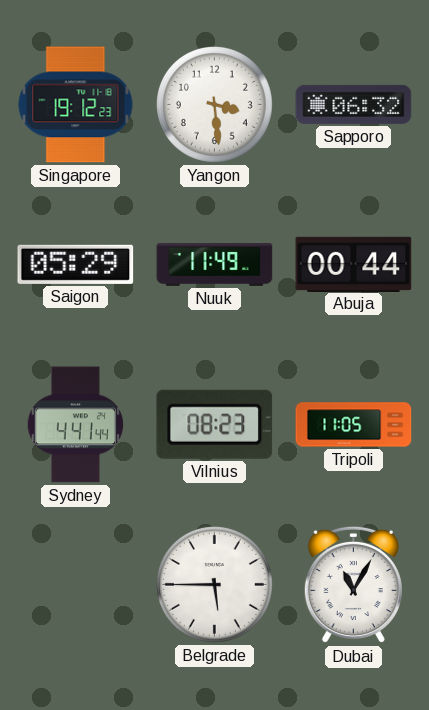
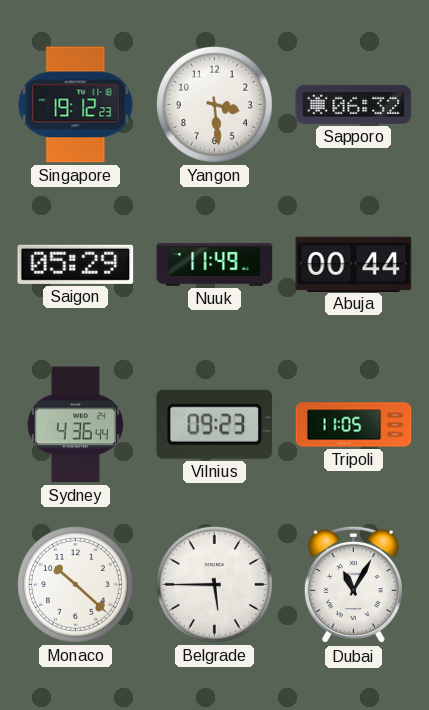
Sydney: 4:41 -> 4:36 (75, 425)
Vilnius: 08:23 -> 09:23 (215, 424)
Monaco: none -> 10:22 (75, 584)
